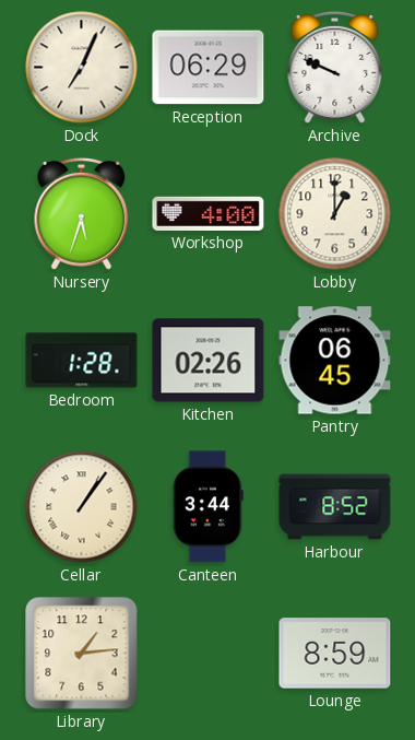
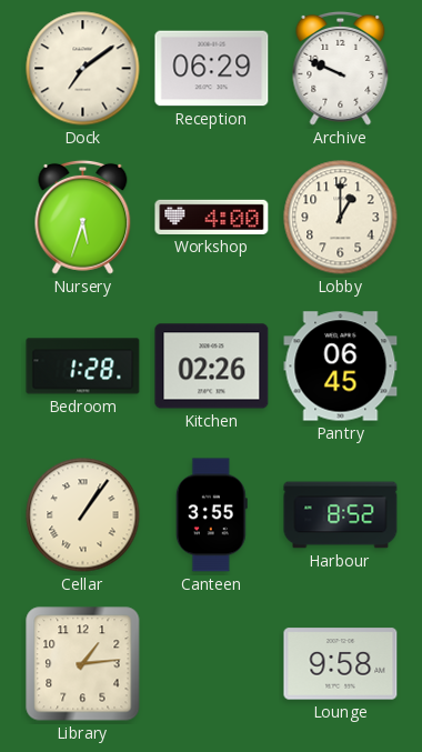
Dock: 7:04 -> 7:09 (83, 69)
Canteen: 3:44 -> 3:55 (211, 515)
Lounge: 8:59 -> 9:58 (341, 664)
